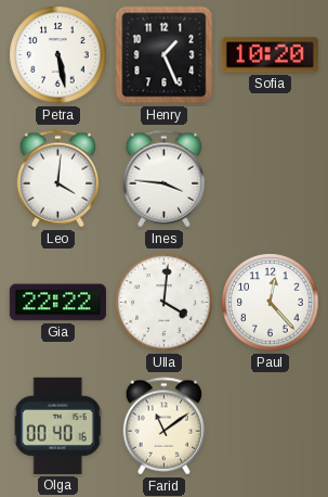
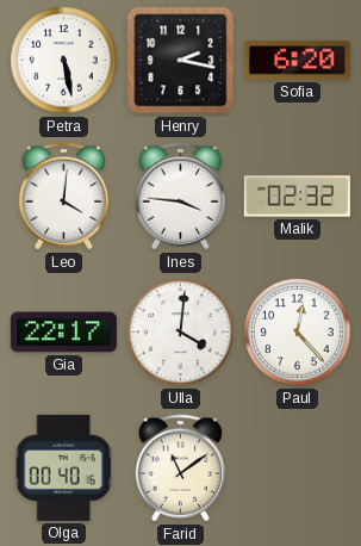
Henry: 1:26 -> 2:17 (181, 61)
Sofia: 10:20 -> 6:20 (297, 61)
Malik: none -> 02:32 (297, 197)
Gia: 22:22 -> 22:17 (63, 333)
